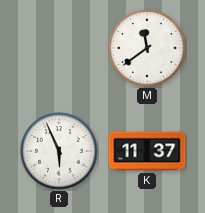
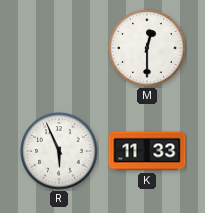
M: 11:39 -> 12:30 (147, 48)
K: 11:37 -> 11:33 (147, 151)
